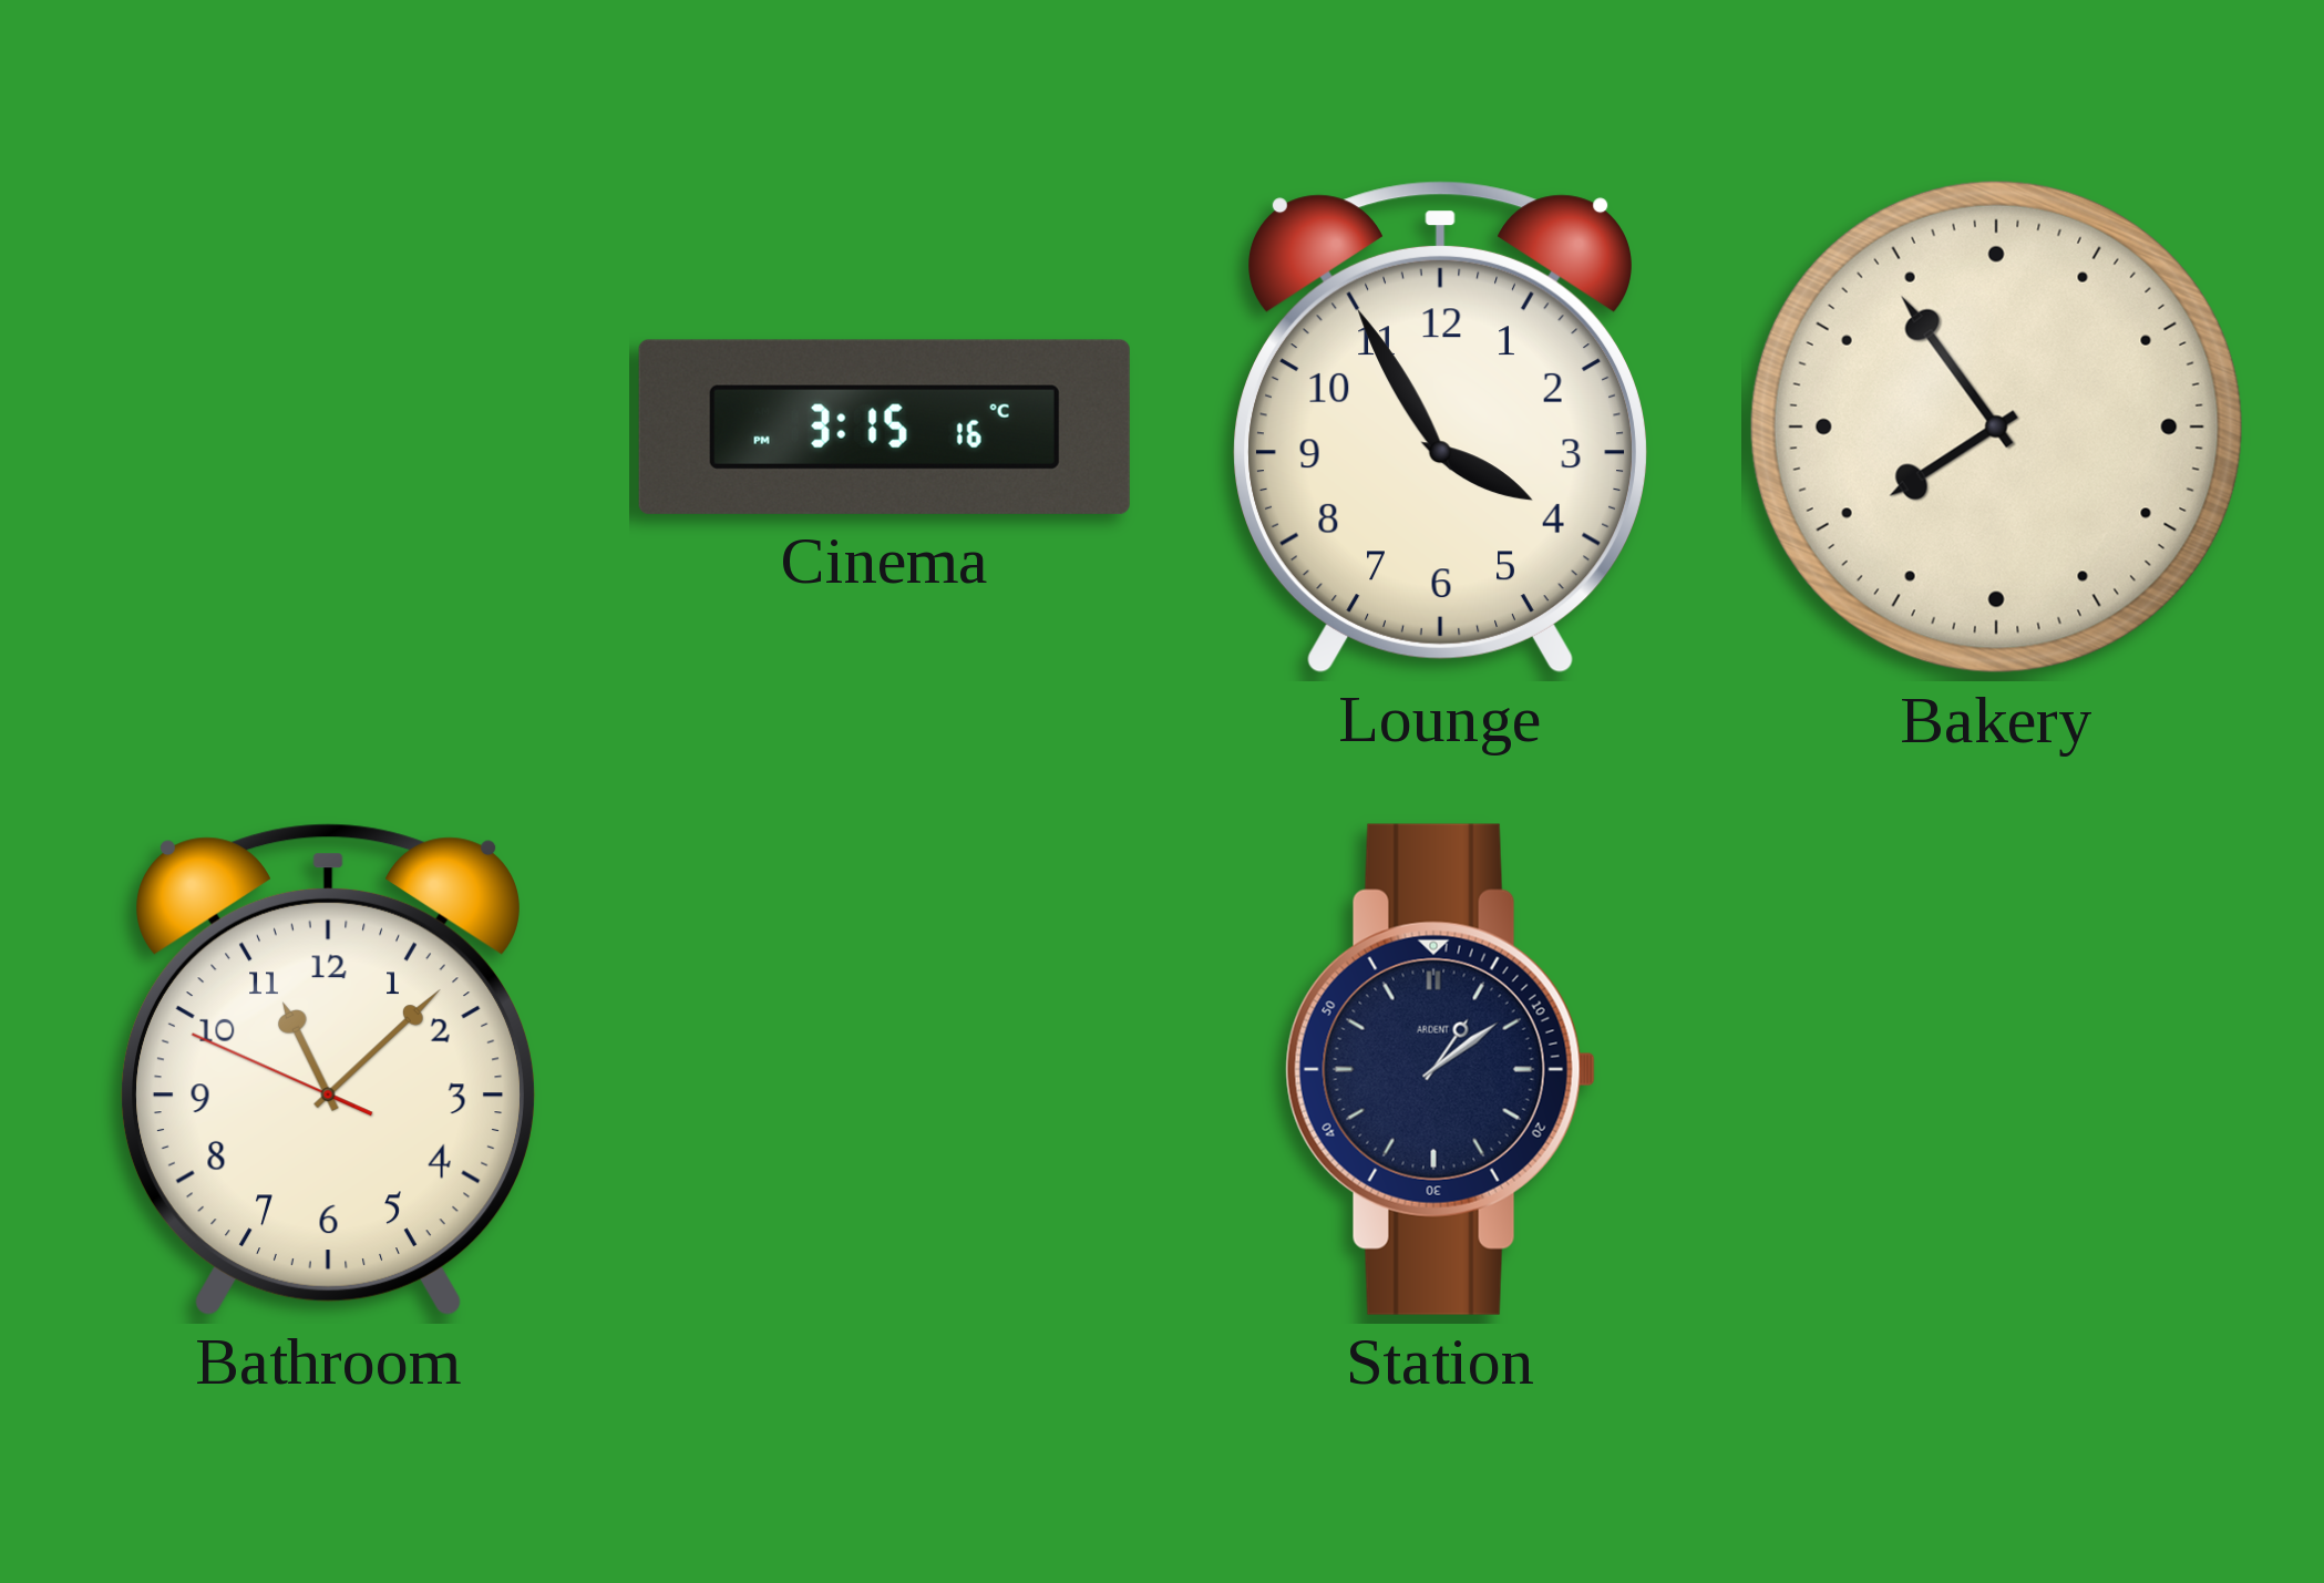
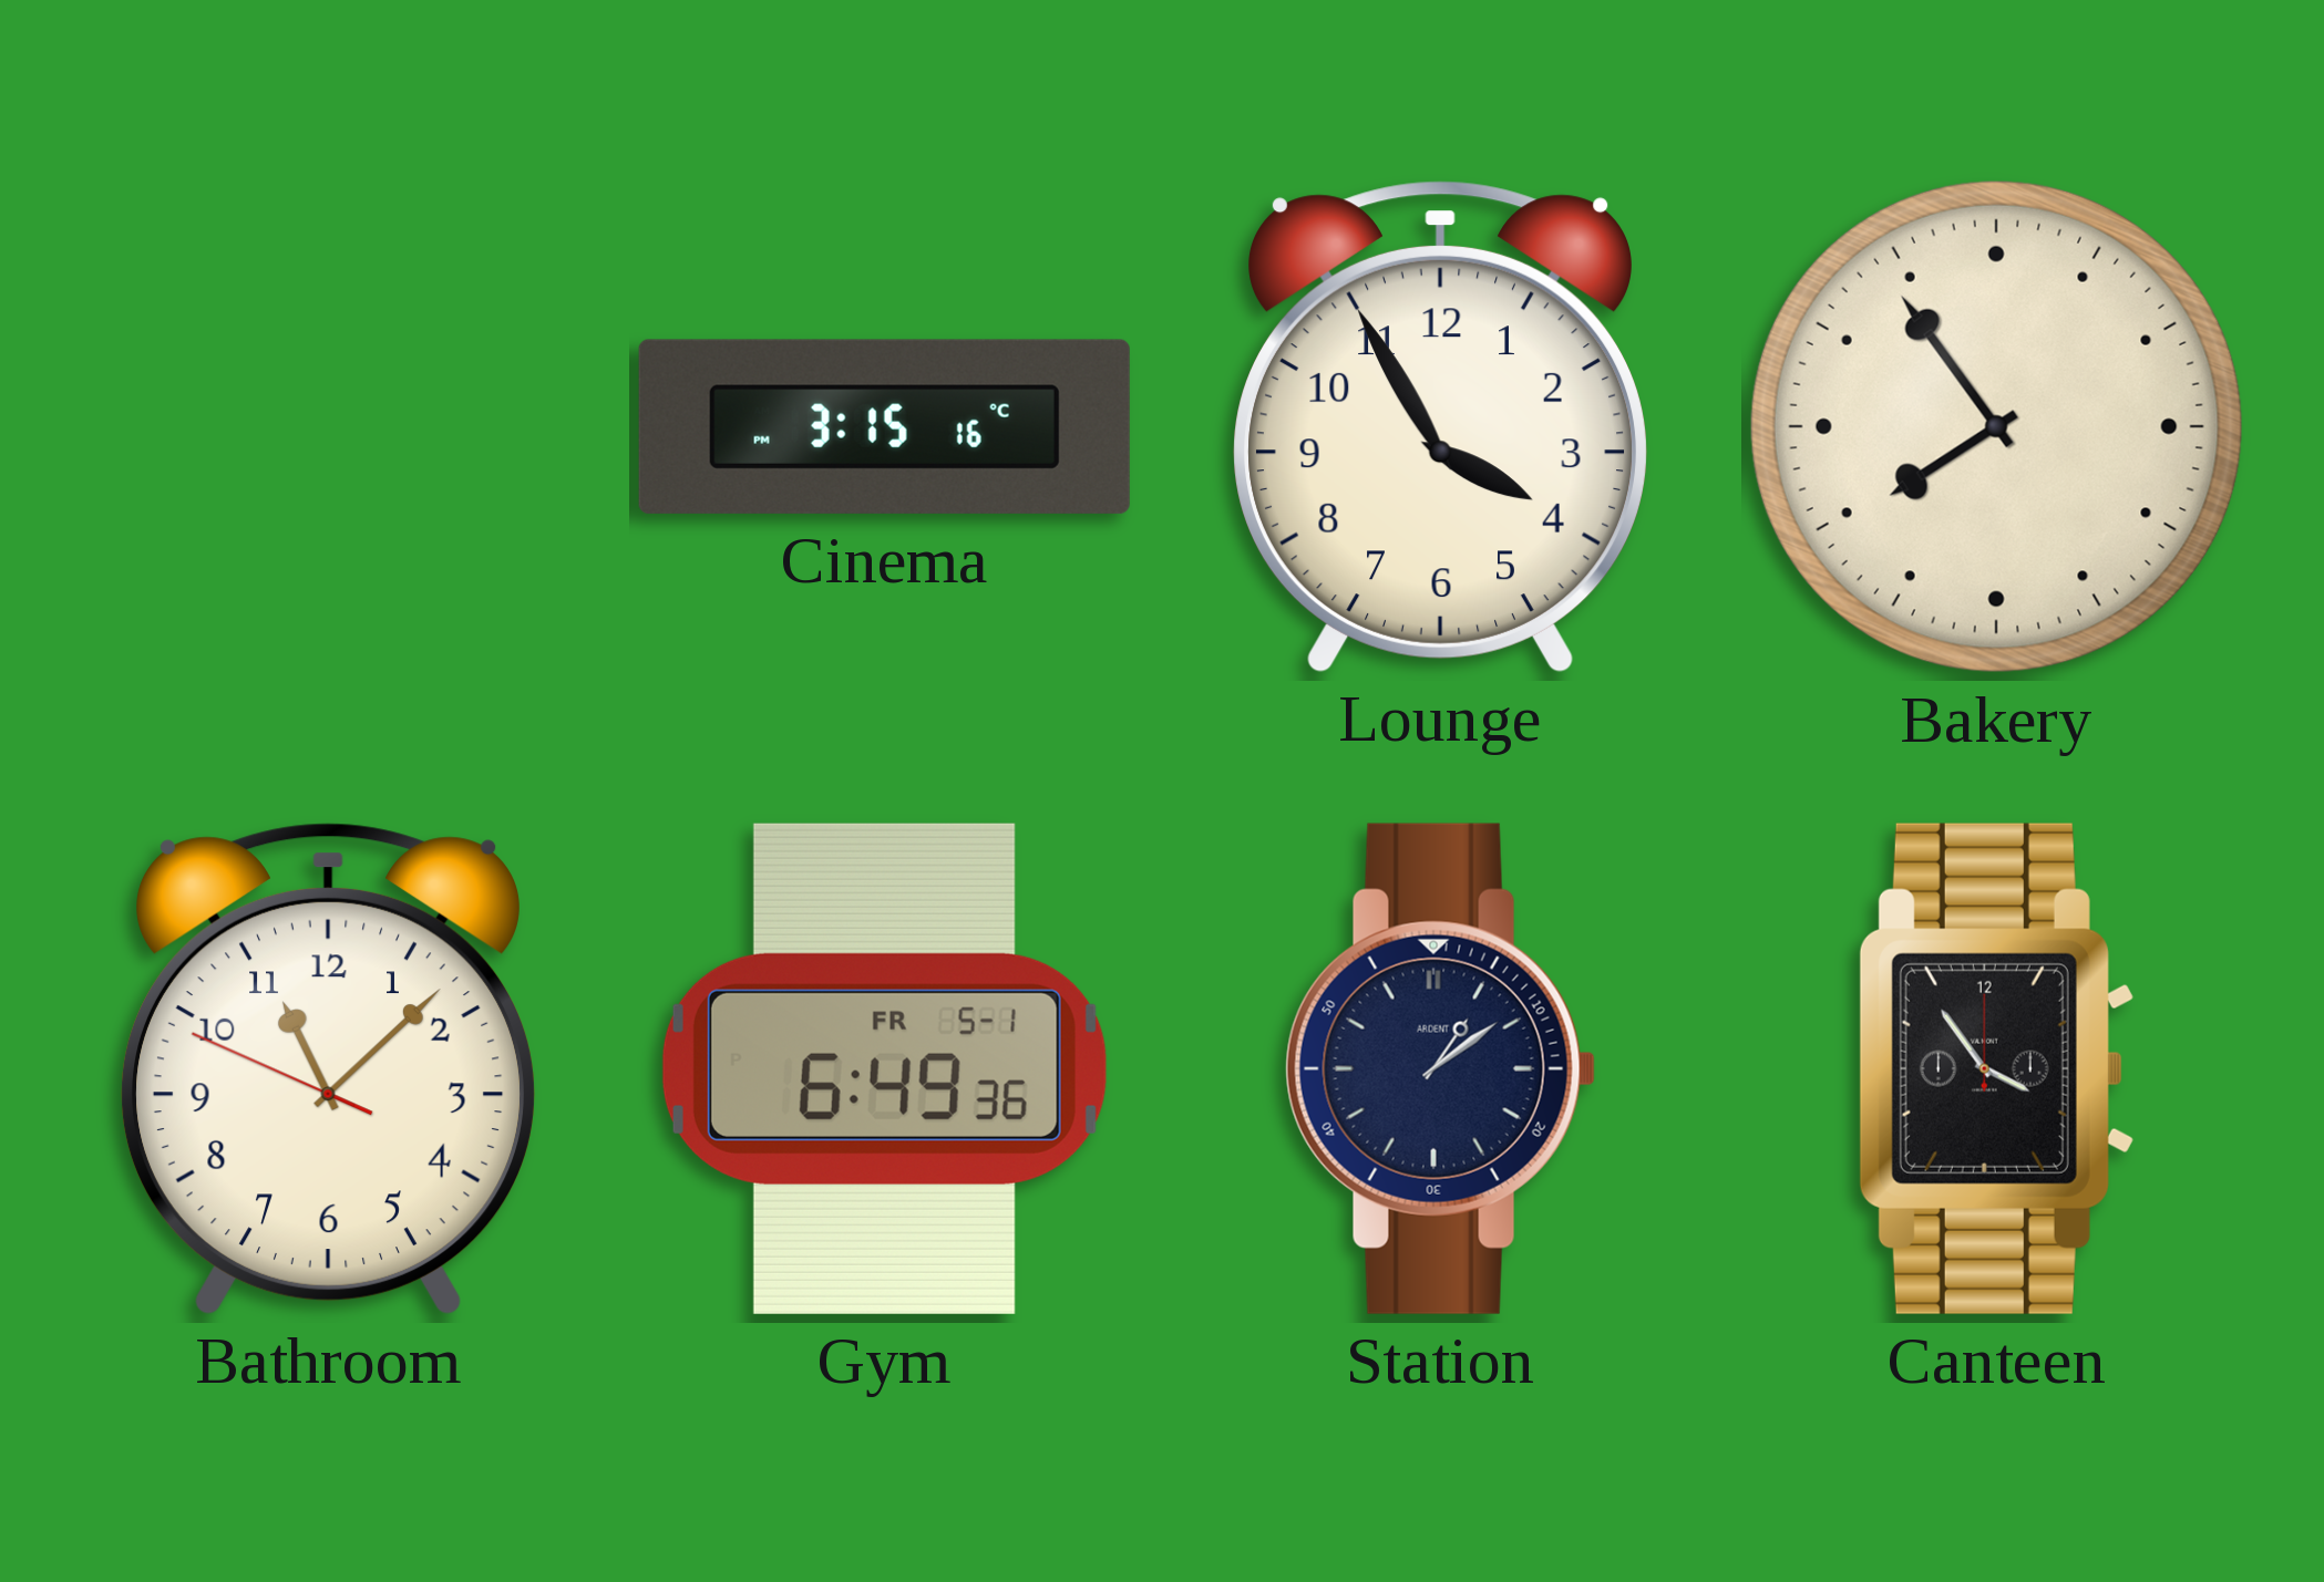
Gym: none -> 6:49 (884, 1068)
Canteen: none -> 3:54 (1996, 1068)
